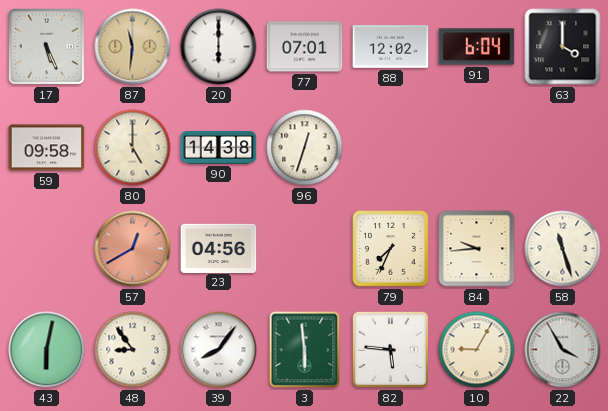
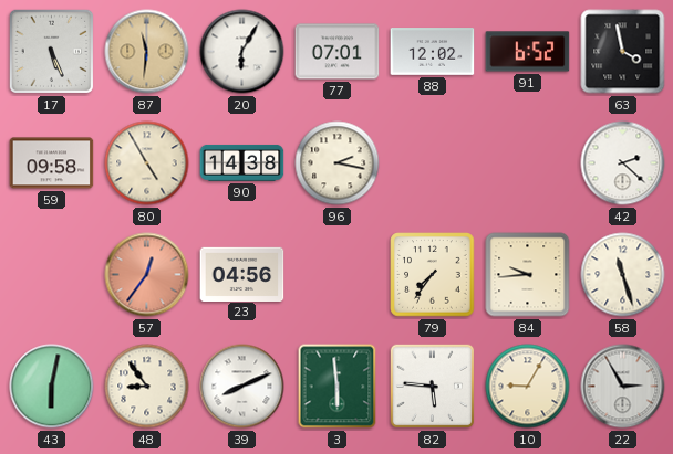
20: 6:00 -> 6:05 (242, 52)
91: 6:04 -> 6:52 (528, 52)
63: 4:00 -> 3:58 (623, 52)
80: 5:00 -> 4:55 (147, 163)
96: 12:33 -> 2:17 (338, 163)
42: none -> 2:22 (623, 163)
57: 12:40 -> 12:36 (147, 275)
79: 7:34 -> 7:36 (433, 275)
39: 8:06 -> 8:11 (242, 387)
22: 3:55 -> 2:55 (623, 387)
